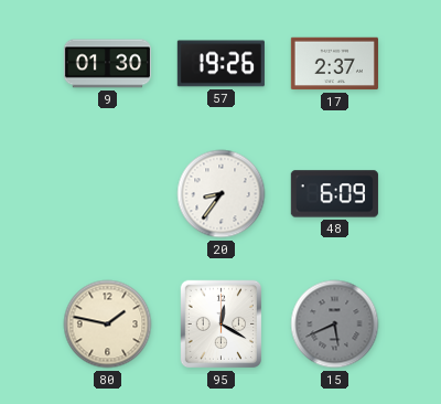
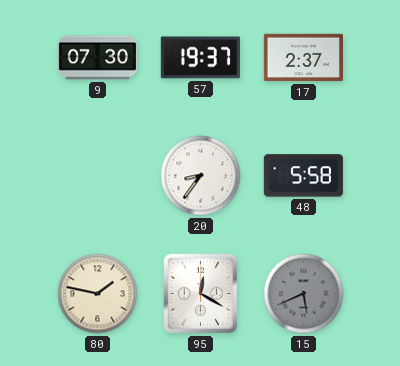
9: 01:30 -> 07:30 (97, 58)
57: 19:26 -> 19:37 (200, 58)
48: 6:09 -> 5:58 (303, 176)
